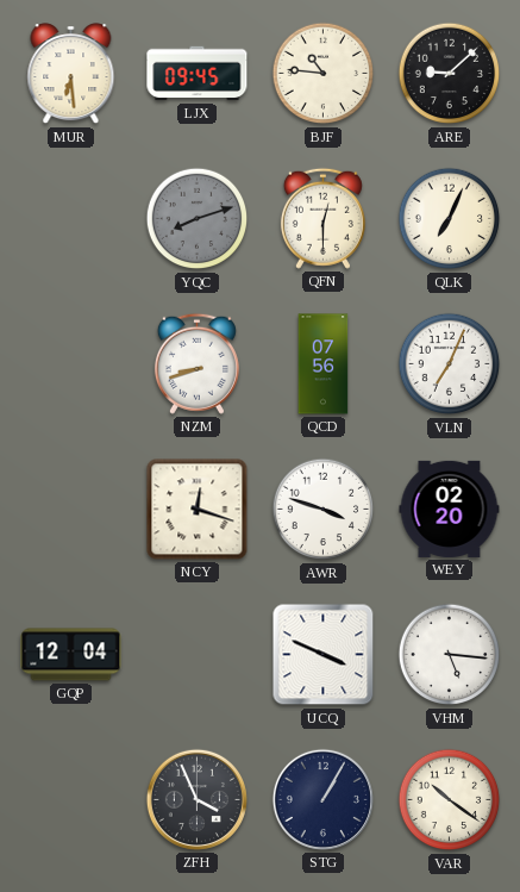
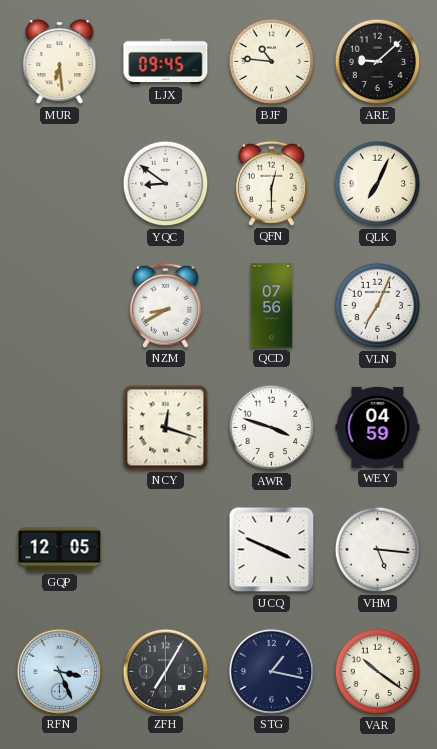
YQC: 8:12 -> 8:51 (166, 184)
YQC dial: grey -> white (166, 184)
NZM: 8:42 -> 8:40 (165, 305)
WEY: 02:20 -> 04:59 (378, 427)
GQP: 12:04 -> 12:05 (60, 550)
RFN: none -> 3:26 (59, 671)
ZFH: 3:56 -> 7:05 (165, 671)
STG: 1:05 -> 1:17 (271, 671)
